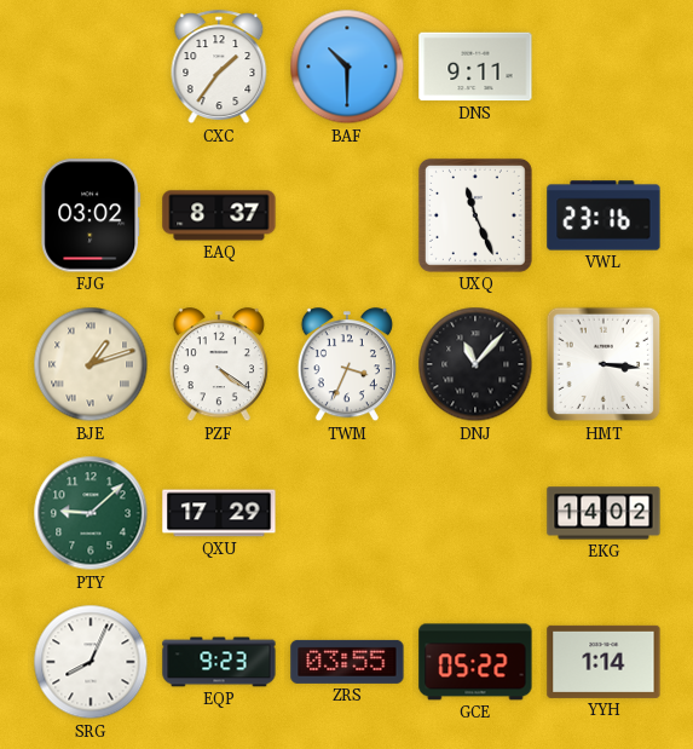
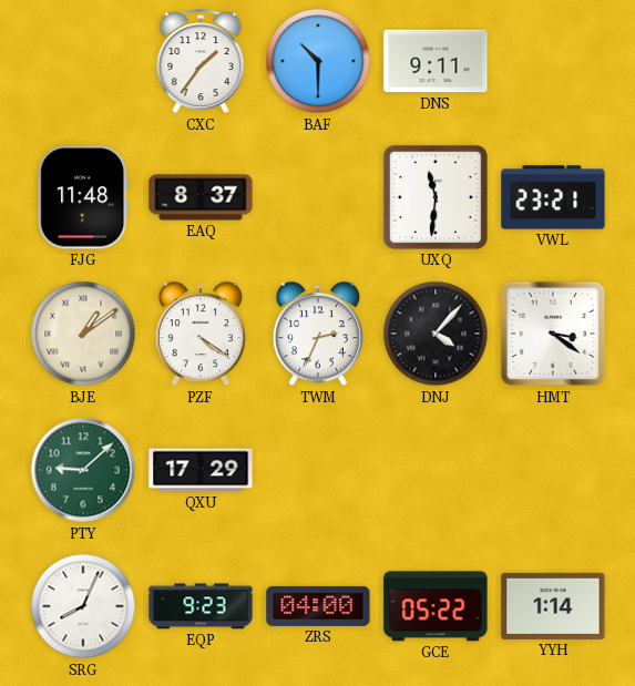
FJG: 03:02 -> 11:48 (83, 197)
UXQ: 11:26 -> 11:31 (436, 197)
VWL: 23:16 -> 23:21 (553, 197)
BJE: 1:12 -> 1:09 (83, 334)
TWM: 3:34 -> 2:34 (318, 335)
DNJ: 11:07 -> 4:07 (436, 334)
HMT: 3:16 -> 3:21 (553, 334)
EKG: 14:02 -> none (604, 513)
ZRS: 03:55 -> 04:00 (318, 606)
